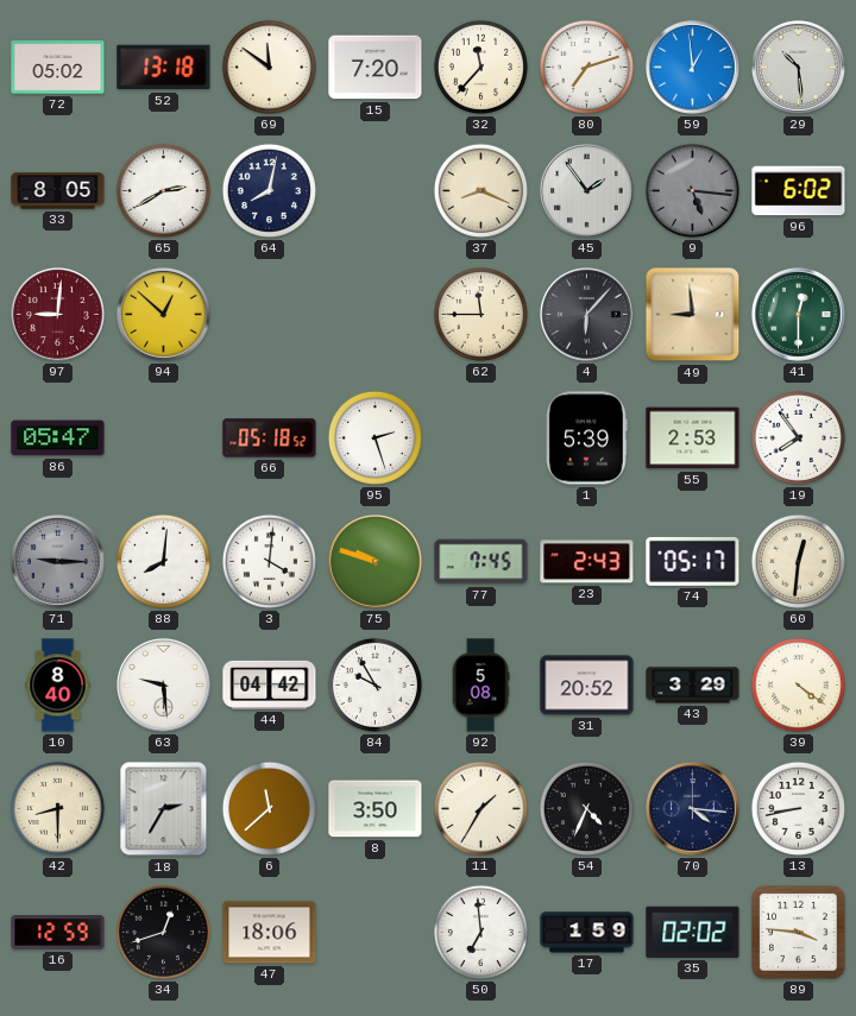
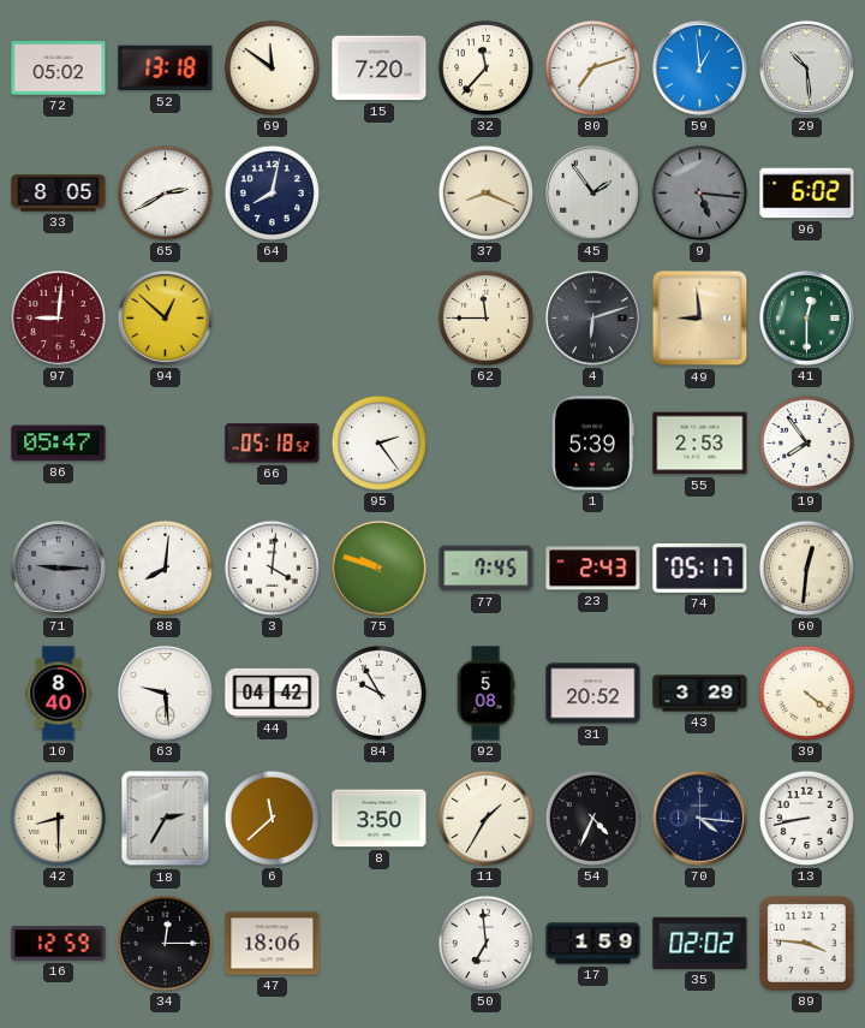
4: 6:07 -> 6:12 (593, 319)
95: 2:27 -> 2:24 (378, 442)
34: 12:42 -> 12:15 (165, 943)
